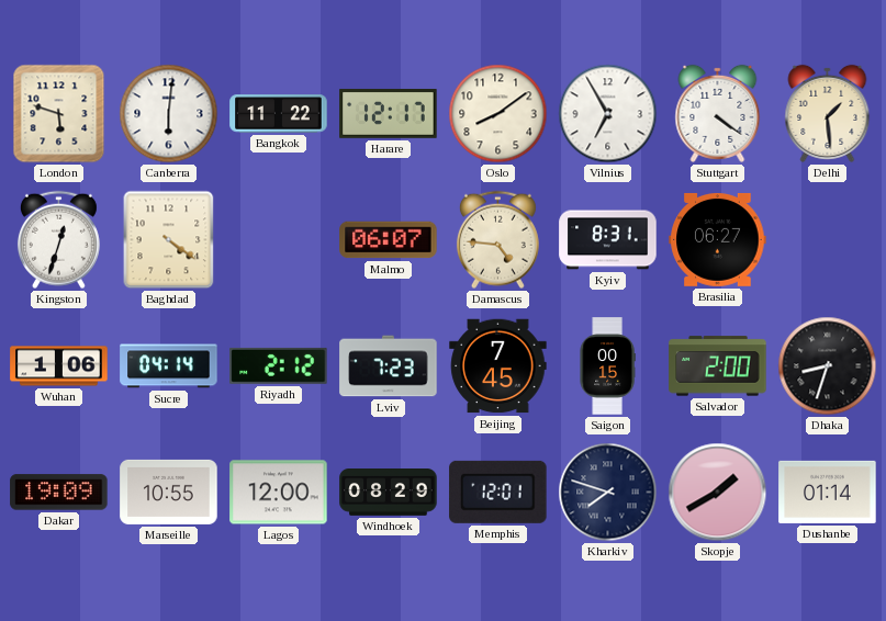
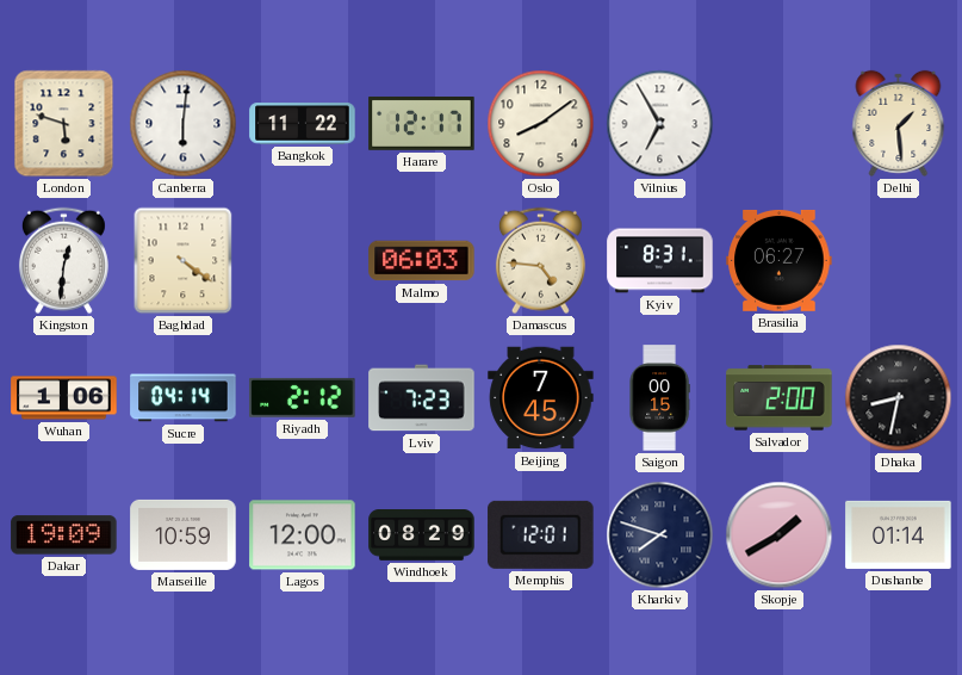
Stuttgart: 4:21 -> none (718, 113)
Kingston: 12:33 -> 12:31 (63, 261)
Malmo: 06:07 -> 06:03 (422, 261)
Dhaka: 8:33 -> 8:32 (899, 398)
Marseille: 10:55 -> 10:59 (184, 534)
